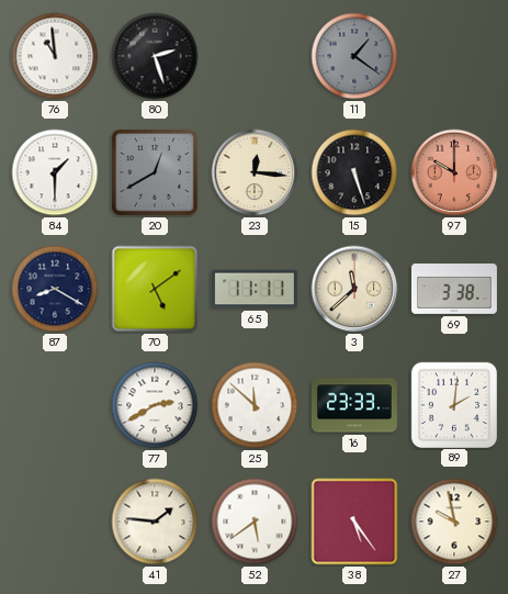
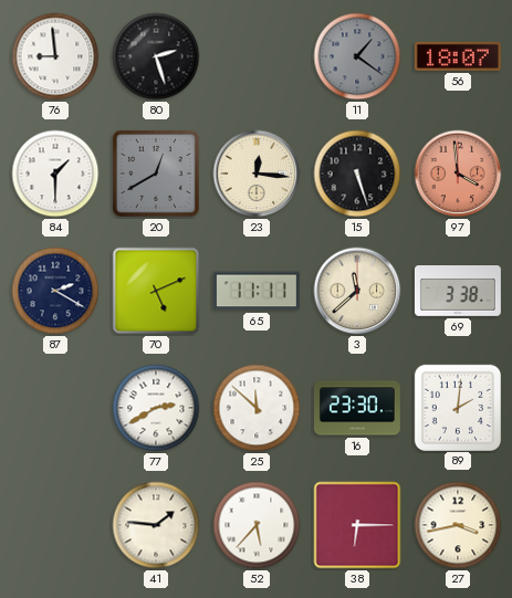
76: 10:59 -> 8:59 (55, 56)
56: none -> 18:07 (458, 56)
97: 10:00 -> 3:59 (458, 174)
87: 8:20 -> 2:20 (55, 291)
70: 5:09 -> 5:11 (156, 291)
16: 23:33 -> 23:30 (357, 408)
52: 5:39 -> 5:37 (257, 525)
38: 5:24 -> 6:15 (357, 525)
27: 9:58 -> 3:43 (458, 525)
